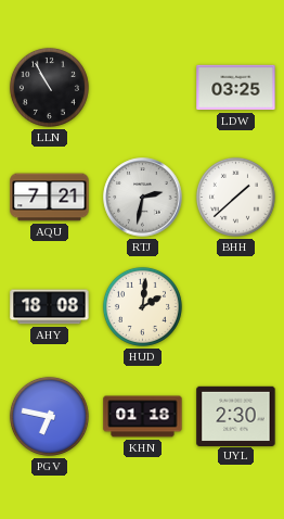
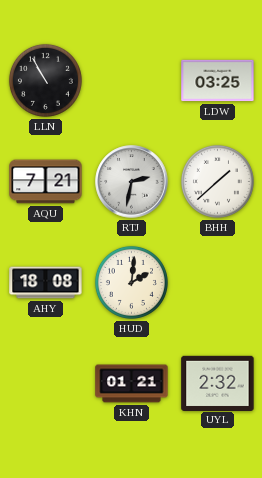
PGV: 6:47 -> none (49, 416)
KHN: 01:18 -> 01:21 (132, 384)
UYL: 2:30 -> 2:32 (218, 383)
